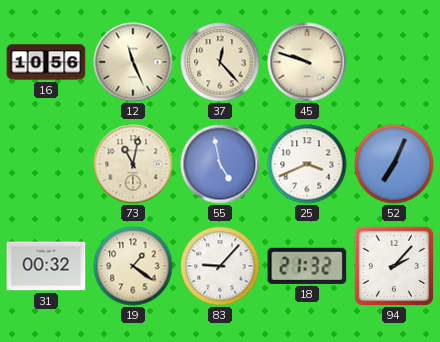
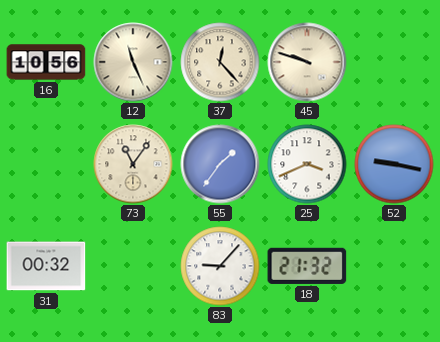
73: 11:02 -> 11:06 (133, 164)
55: 4:58 -> 1:36 (220, 164)
52: 7:04 -> 9:17 (394, 164)
19: 1:21 -> none (133, 266)
94: 2:07 -> none (393, 265)
